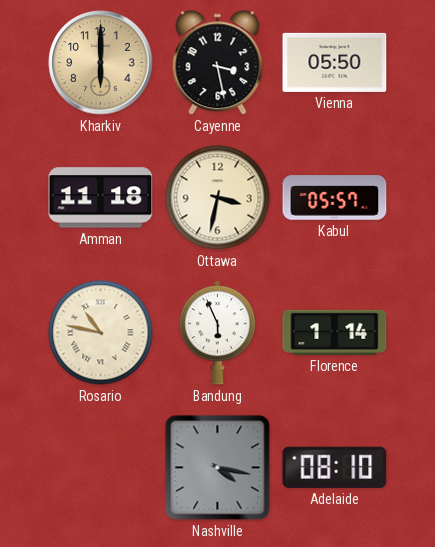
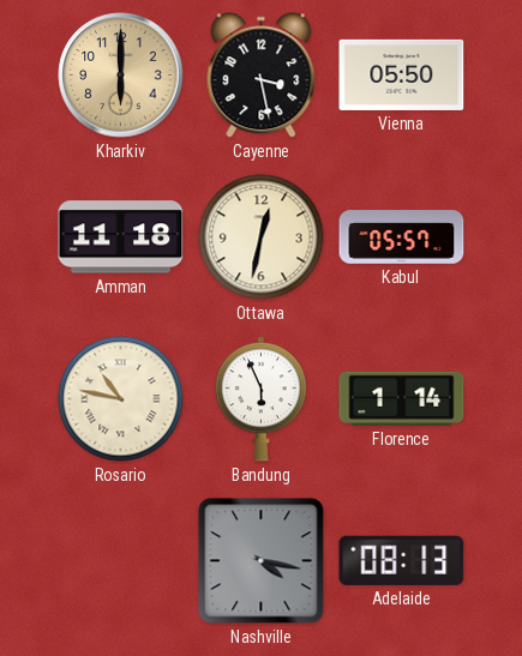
Ottawa: 3:32 -> 12:32 (262, 237)
Adelaide: 08:10 -> 08:13 (402, 560)
